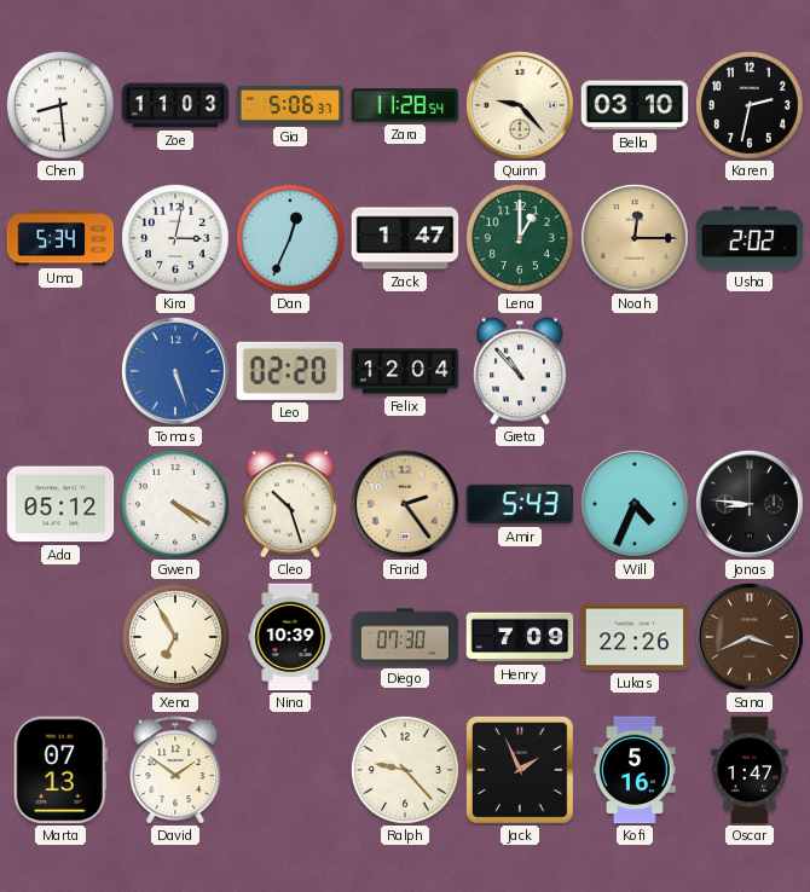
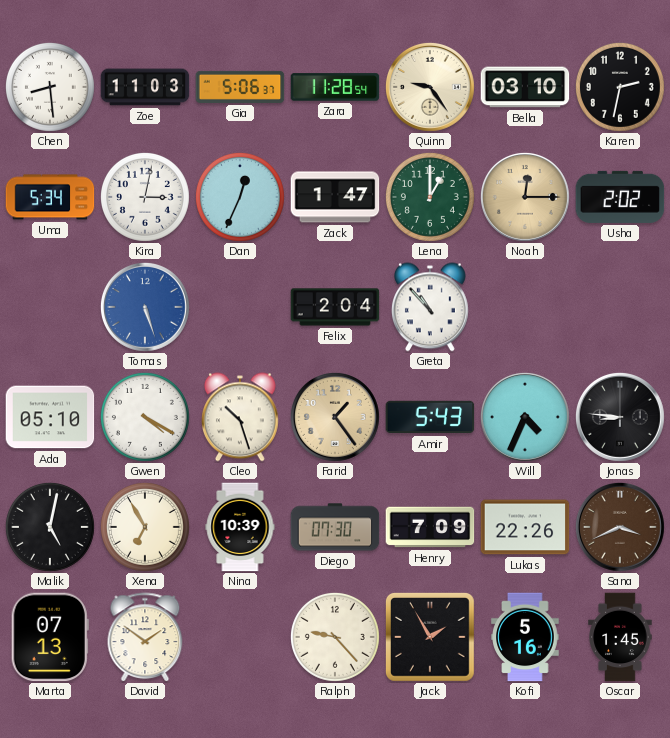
Quinn: 9:23 -> 9:24 (430, 87)
Leo: 02:20 -> none (289, 371)
Felix: 12:04 -> 2:04 (335, 307)
Ada: 05:12 -> 05:10 (50, 417)
Farid: 2:24 -> 1:24 (335, 417)
Malik: none -> 5:02 (50, 527)
Jack: 1:56 -> 1:55 (431, 638)
Oscar: 1:47 -> 1:45 (620, 637)
